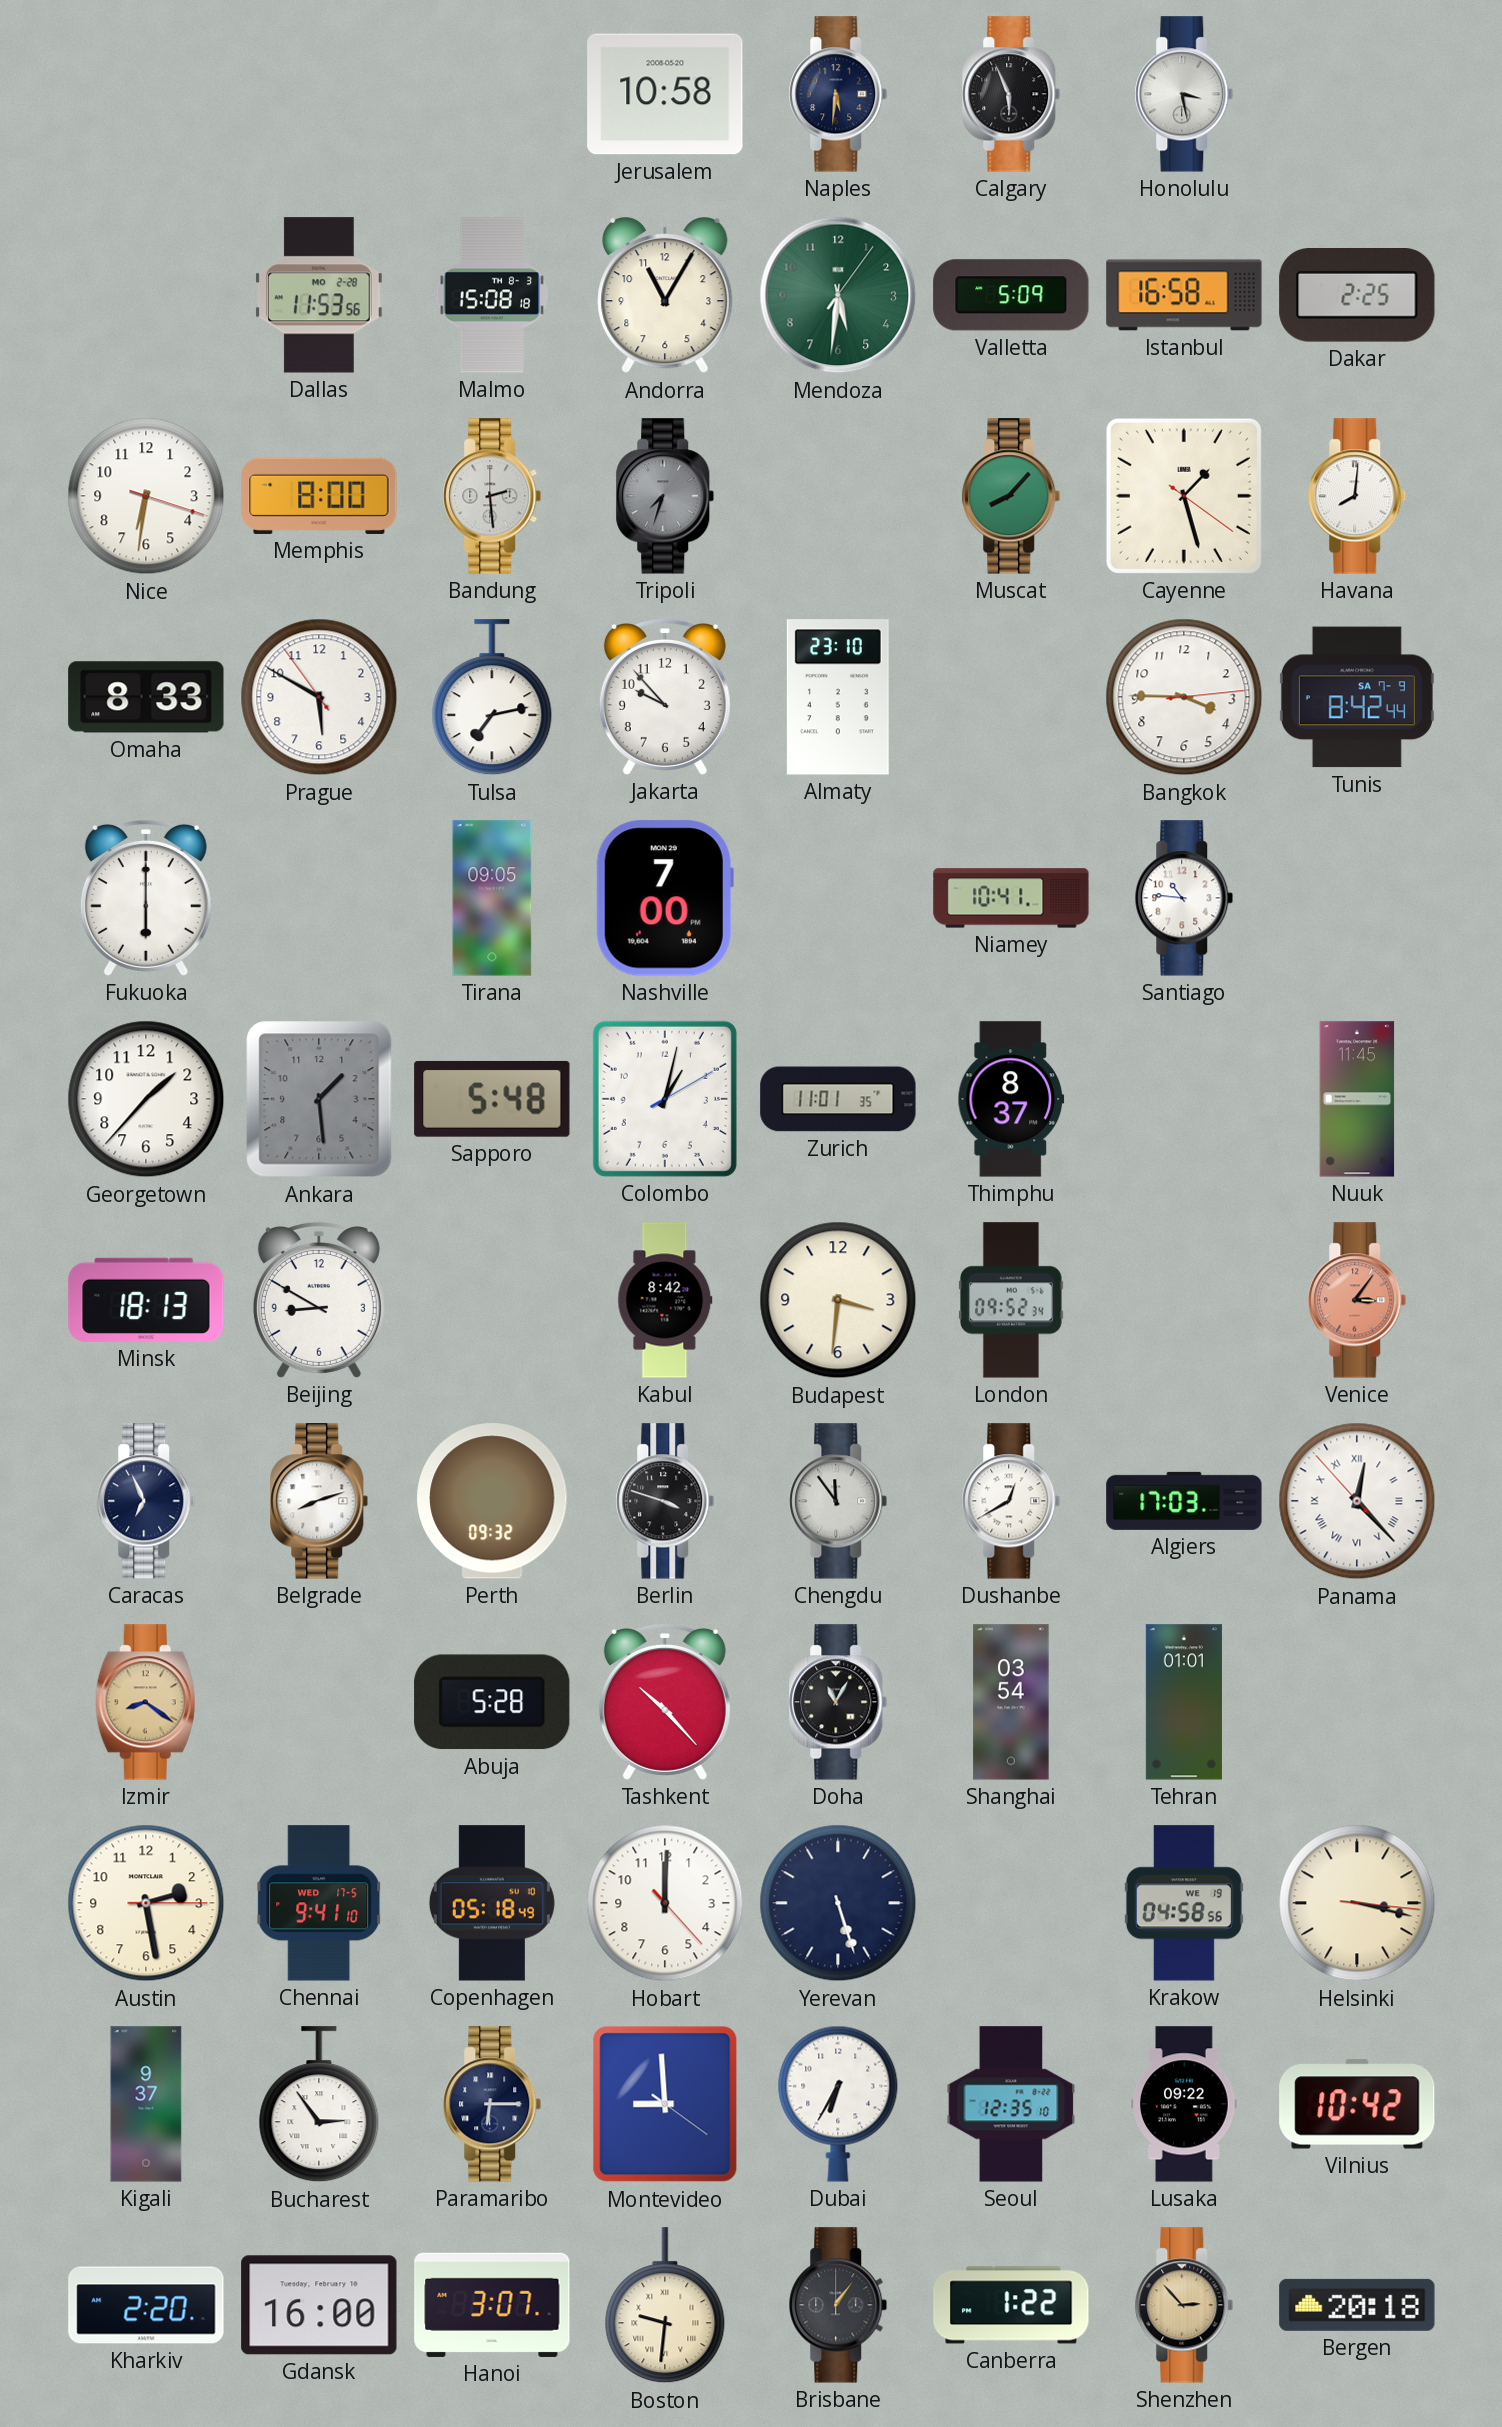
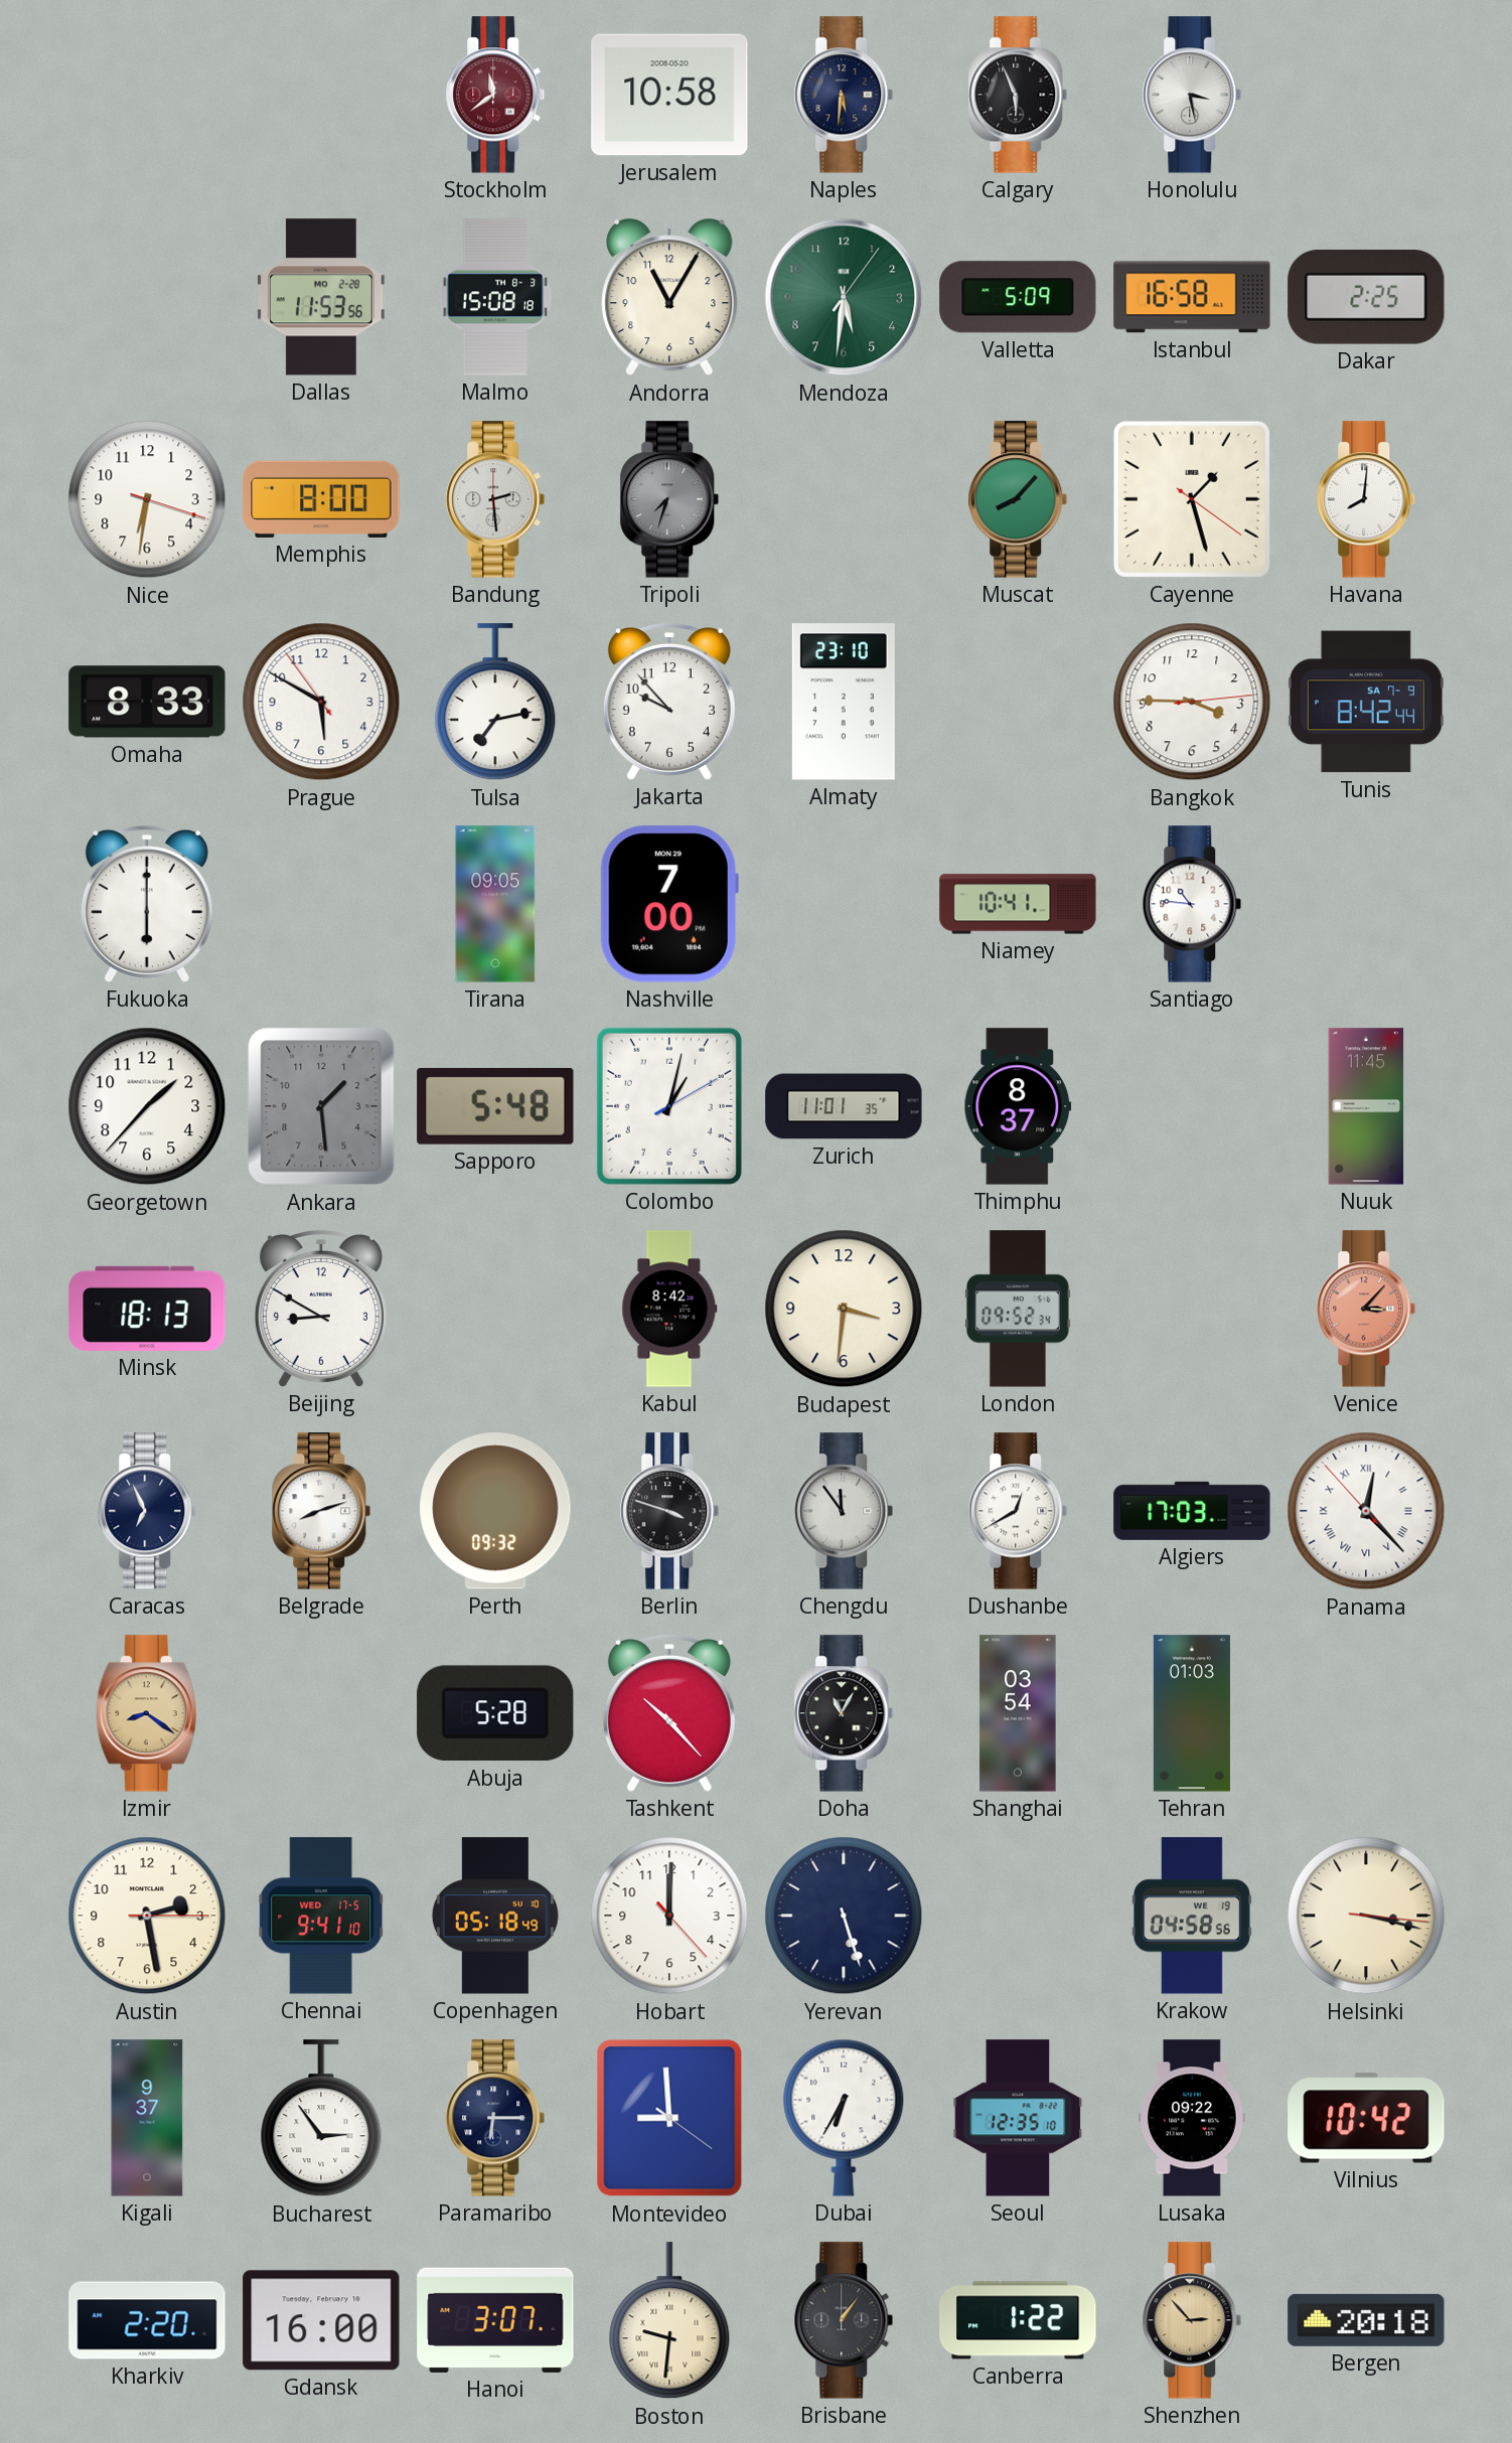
Stockholm: none -> 11:39 (495, 95)
Venice: 3:06 -> 3:07 (1366, 1309)
Tehran: 01:01 -> 01:03 (1192, 1713)
